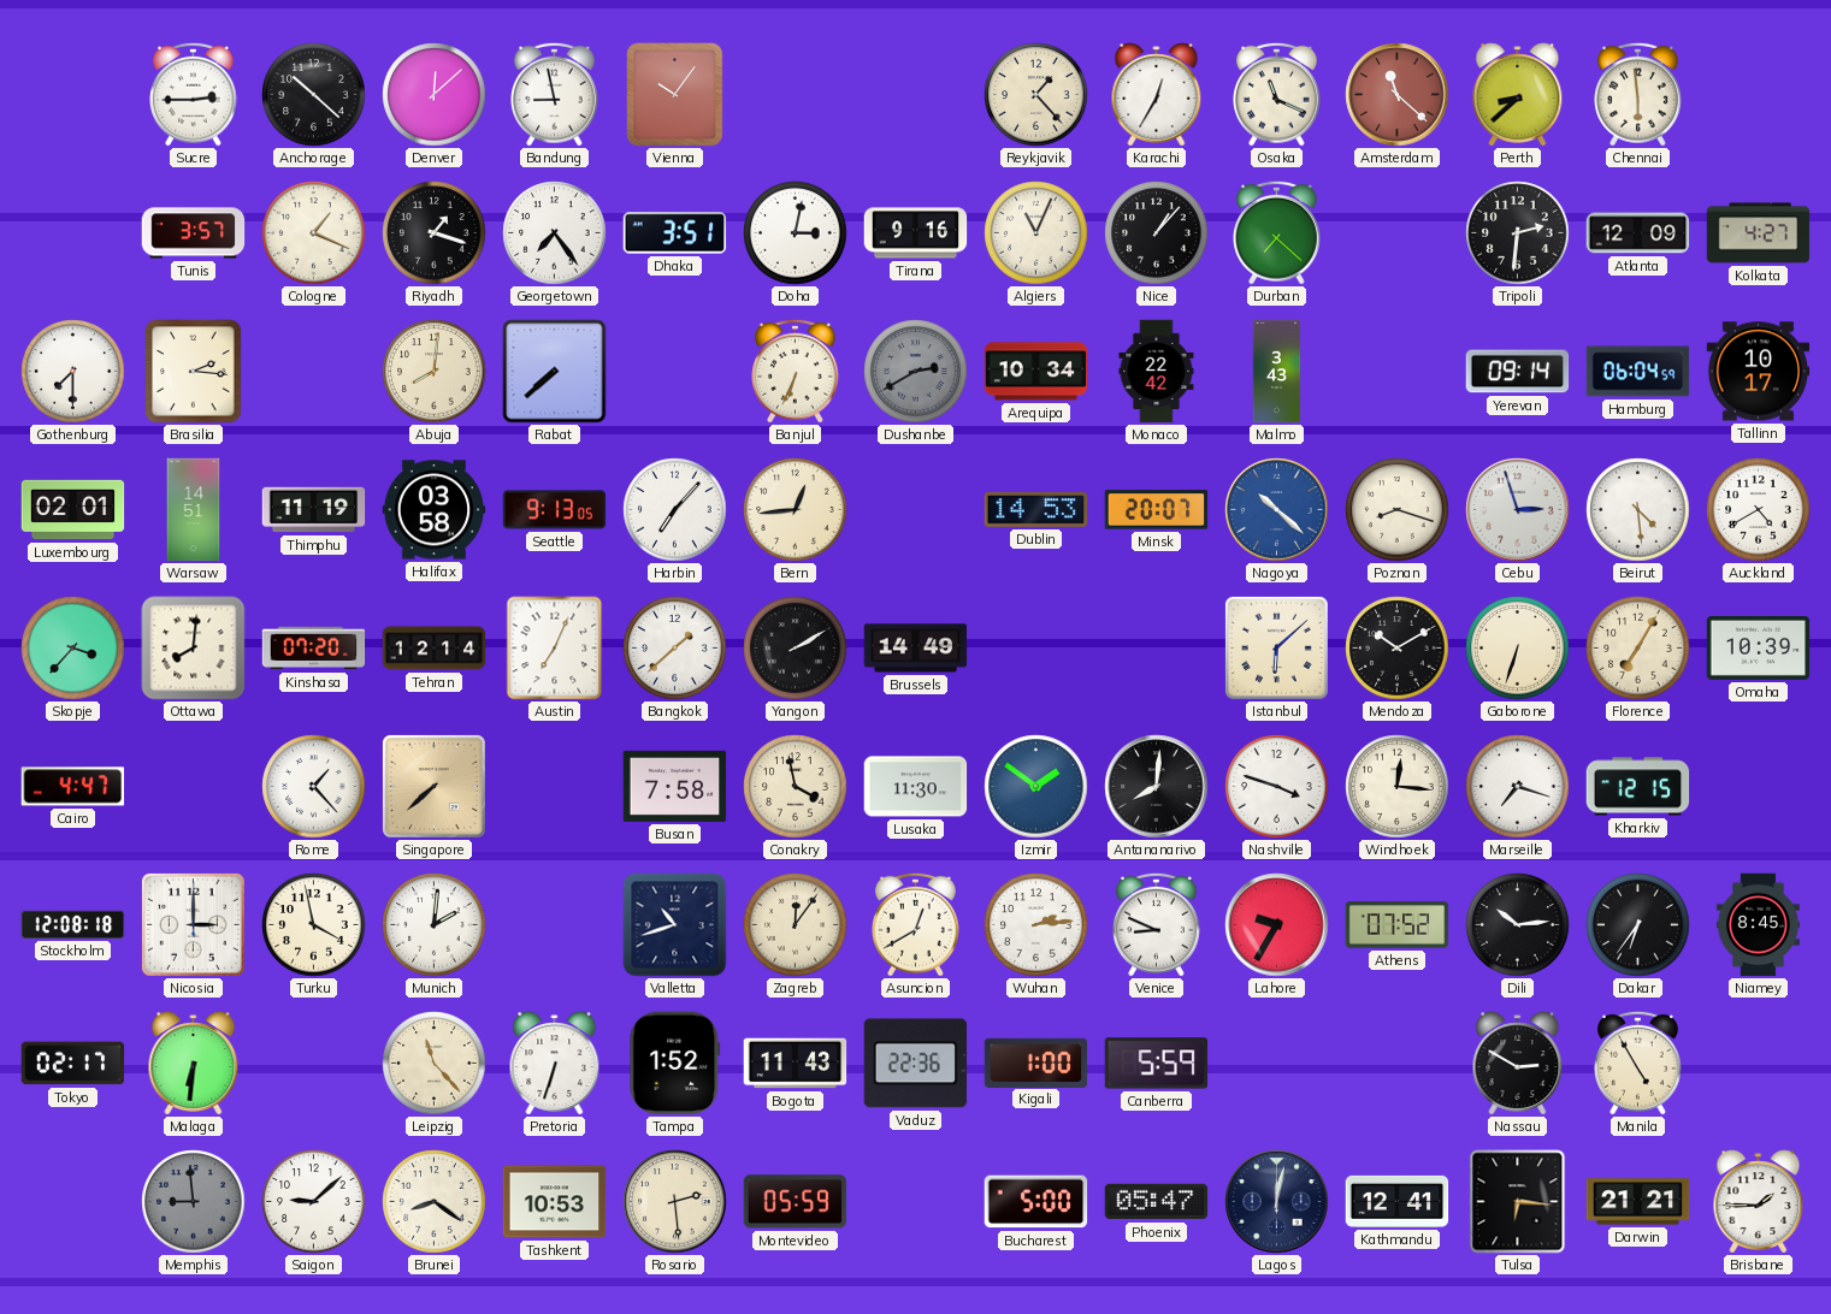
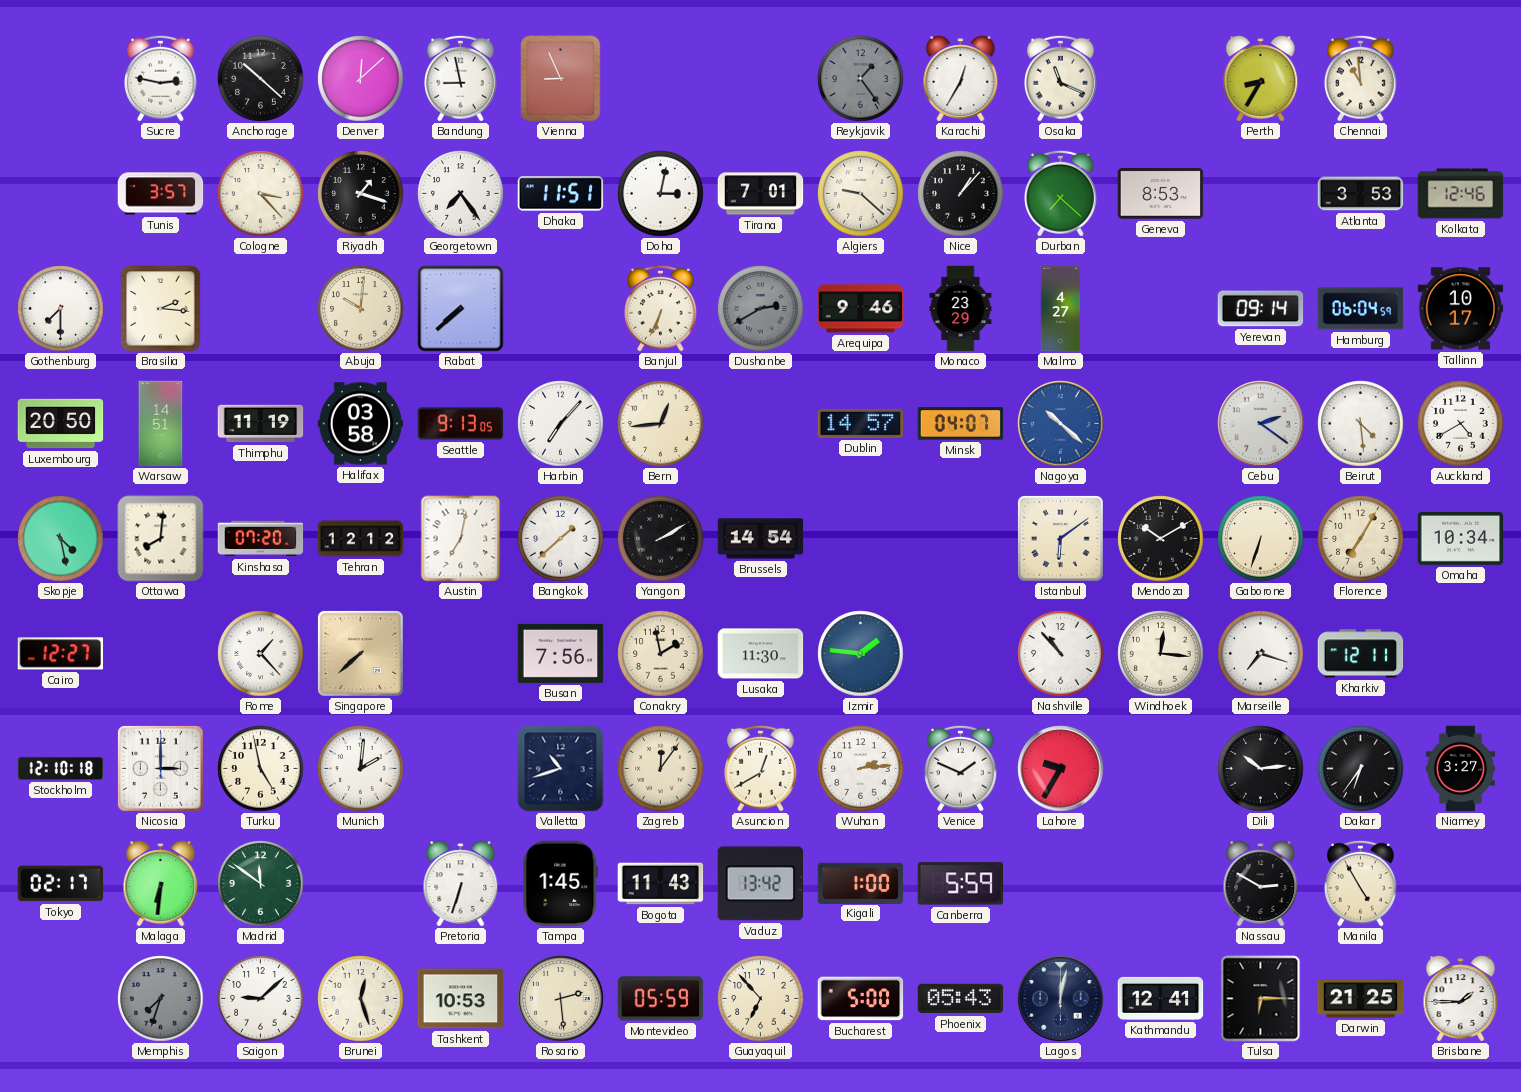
Sucre: 2:45 -> 2:47 (161, 78)
Vienna: 10:06 -> 8:56 (561, 79)
Reykjavik: 1:23 -> 1:24 (861, 79)
Reykjavik dial: cream -> grey (861, 79)
Amsterdam: 11:22 -> none (1398, 95)
Perth: 8:38 -> 8:35 (1261, 79)
Chennai: 5:59 -> 10:59 (1361, 78)
Cologne: 1:19 -> 3:23 (261, 194)
Dhaka: 3:51 -> 11:51 (561, 194)
Tirana: 9:16 -> 7:01 (761, 194)
Algiers: 11:04 -> 9:22 (861, 194)
Geneva: none -> 8:53 (1161, 194)
Tripoli: 2:31 -> none (1518, 233)
Atlanta: 12:09 -> 3:53 (1361, 194)
Kolkata: 4:27 -> 12:46 (1461, 194)
Abuja: 8:01 -> 10:01 (361, 309)
Arequipa: 10:34 -> 9:46 (861, 309)
Monaco: 22:42 -> 23:29 (961, 309)
Malmo: 3:43 -> 4:27 (1061, 309)
Luxembourg: 02:01 -> 20:50 (61, 424)
Dublin: 14:53 -> 14:57 (861, 423)
Minsk: 20:07 -> 04:07 (961, 424)
Poznan: 8:18 -> none (1398, 510)
Cebu: 2:57 -> 2:21 (1261, 424)
Skopje: 3:37 -> 4:28 (61, 539)
Tehran: 12:14 -> 12:12 (361, 539)
Austin: 7:04 -> 7:02 (461, 539)
Brussels: 14:49 -> 14:54 (761, 539)
Istanbul: 6:08 -> 6:09 (1060, 538)
Omaha: 10:39 -> 10:34 (1461, 538)
Cairo: 4:47 -> 12:27 (61, 654)
Busan: 7:58 -> 7:56 (561, 653)
Conakry: 3:58 -> 1:58 (661, 654)
Izmir: 1:51 -> 1:46 (861, 654)
Antananarivo: 8:01 -> none (1157, 787)
Nashville: 3:48 -> 10:53 (1061, 654)
Kharkiv: 12:15 -> 12:11 (1361, 654)
Stockholm: 12:08 -> 12:10 (61, 768)
Turku: 3:58 -> 4:58 (261, 769)
Venice: 8:49 -> 1:49 (961, 768)
Athens: 07:52 -> none (1398, 925)
Niamey: 8:45 -> 3:27 (1460, 769)
Madrid: none -> 11:51 (261, 884)
Leipzig: 11:23 -> none (435, 1064)
Tampa: 1:52 -> 1:45 (561, 884)
Vaduz: 22:36 -> 13:42 (761, 884)
Memphis: 8:59 -> 7:33 (161, 999)
Brunei: 8:21 -> 12:27 (361, 999)
Guayaquil: none -> 6:53 (761, 999)
Phoenix: 05:47 -> 05:43 (961, 999)
Tulsa: 6:16 -> 6:15 (1261, 999)
Darwin: 21:21 -> 21:25 (1361, 999)
